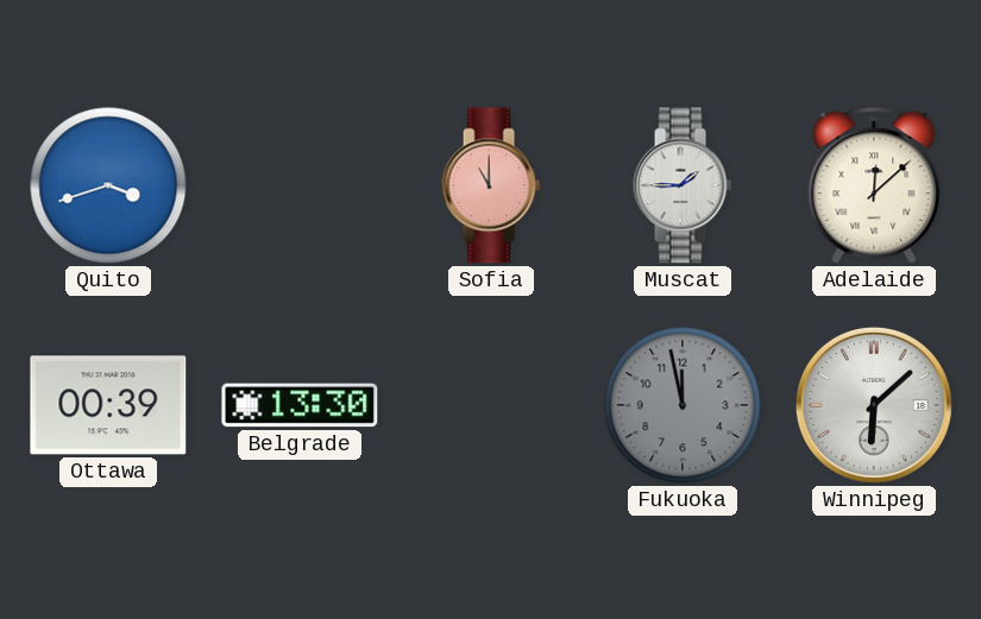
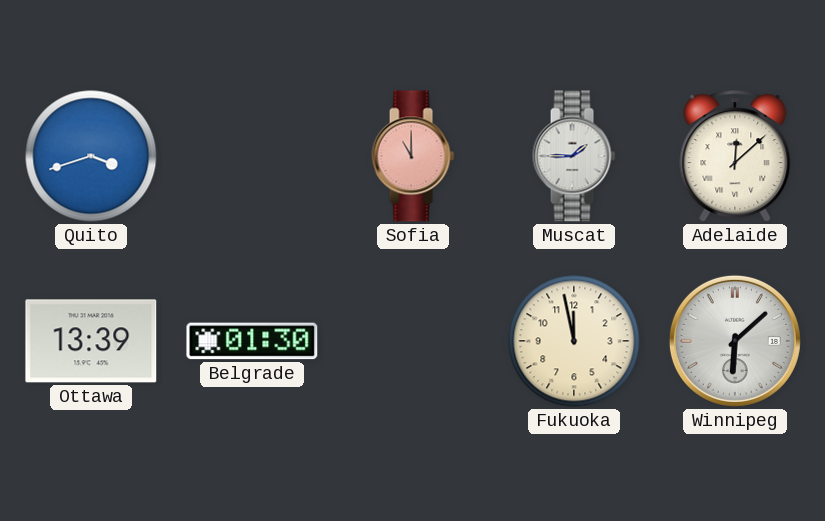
Ottawa: 00:39 -> 13:39 (91, 341)
Belgrade: 13:30 -> 01:30 (252, 341)
Fukuoka dial: grey -> cream (574, 341)
